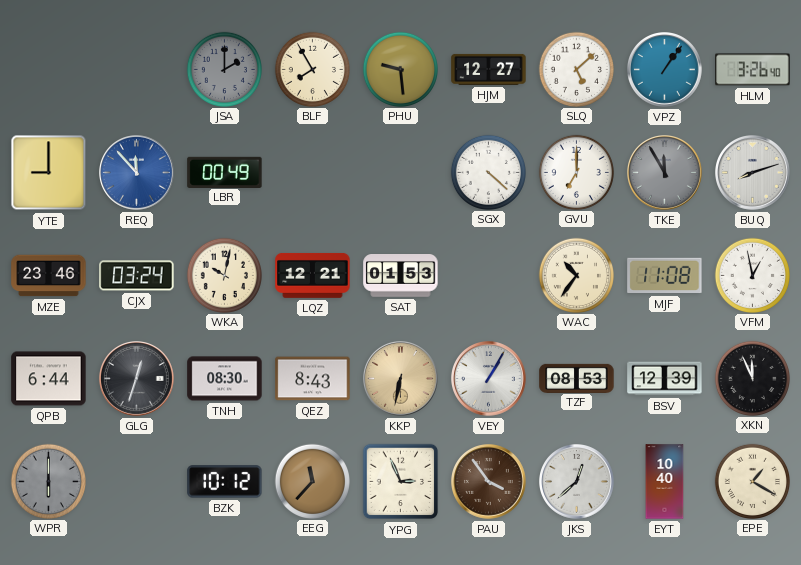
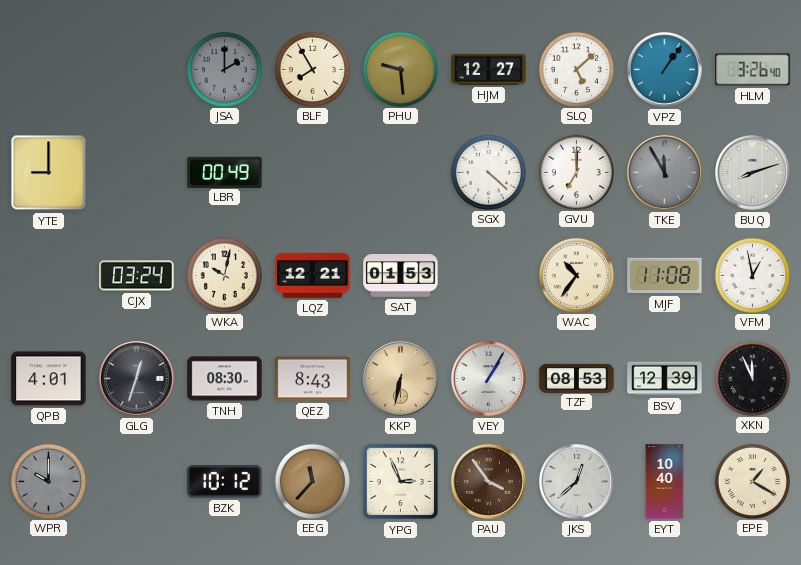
REQ: 11:53 -> none (137, 173)
MZE: 23:46 -> none (49, 276)
QPB: 6:44 -> 4:01 (49, 379)
WPR: 6:00 -> 10:00 (48, 481)
